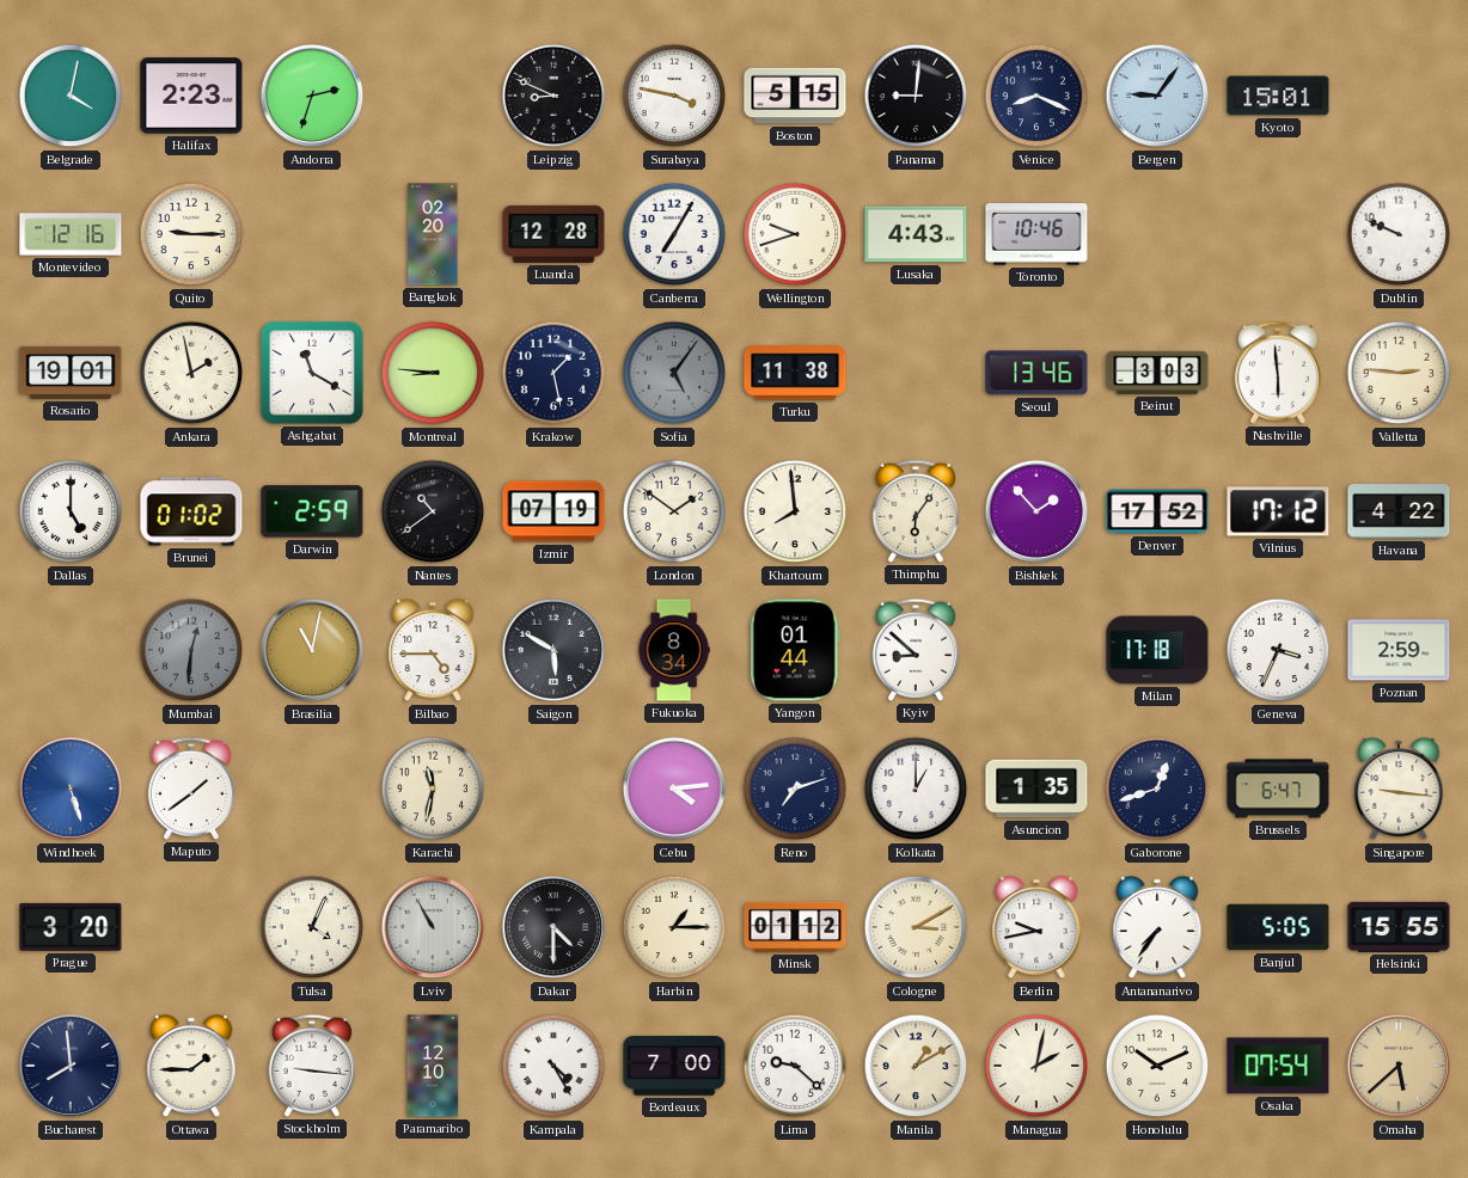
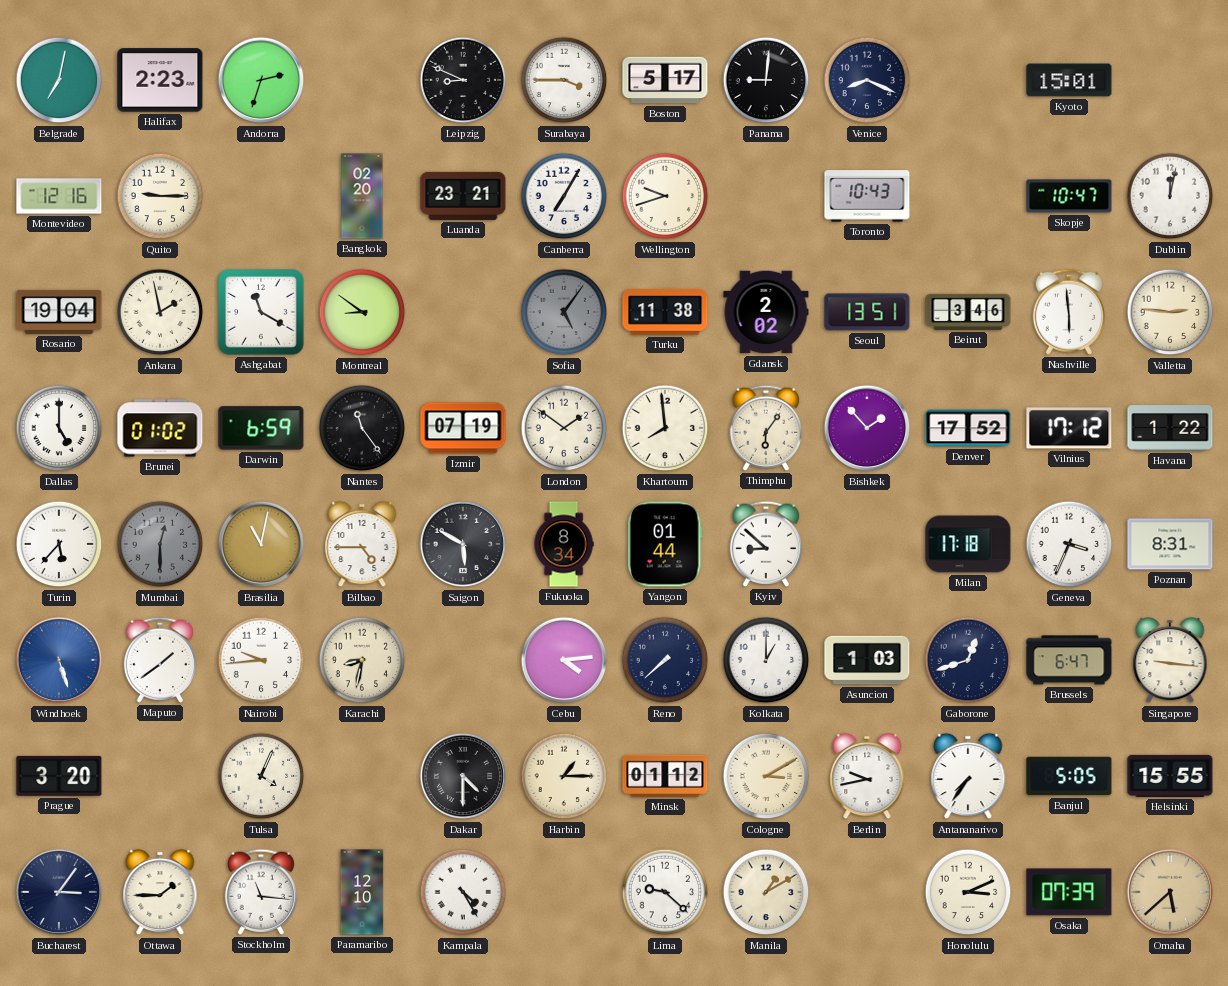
Belgrade: 4:02 -> 7:02 (59, 80)
Surabaya: 3:47 -> 3:45 (564, 80)
Boston: 5:15 -> 5:17 (665, 80)
Bergen: 9:06 -> none (1157, 96)
Luanda: 12:28 -> 23:21 (463, 196)
Lusaka: 4:43 -> none (916, 234)
Toronto: 10:46 -> 10:43 (867, 196)
Skopje: none -> 10:47 (1069, 196)
Dublin: 9:49 -> 12:02 (1170, 196)
Rosario: 19:01 -> 19:04 (59, 312)
Montreal: 8:46 -> 8:51 (362, 312)
Krakow: 1:28 -> none (553, 373)
Gdansk: none -> 2:02 (766, 312)
Seoul: 13:46 -> 13:51 (867, 312)
Beirut: 3:03 -> 3:46 (968, 312)
Darwin: 2:59 -> 6:59 (261, 428)
Nantes: 10:39 -> 11:24 (362, 428)
Havana: 4:22 -> 1:22 (1170, 428)
Turin: none -> 5:37 (59, 544)
Mumbai: 12:31 -> 12:30 (160, 544)
Poznan: 2:59 -> 8:31 (1170, 544)
Nairobi: none -> 9:44 (261, 660)
Karachi: 11:32 -> 8:32 (362, 660)
Reno: 7:12 -> 7:38 (665, 660)
Asuncion: 1:35 -> 1:03 (867, 660)
Lviv: 10:55 -> none (433, 927)
Bucharest: 7:59 -> 3:06 (59, 892)
Stockholm: 9:16 -> 11:16 (260, 892)
Bordeaux: 7:00 -> none (674, 1066)
Managua: 2:02 -> none (1036, 1066)
Honolulu: 10:11 -> 3:11 (968, 892)
Osaka: 07:54 -> 07:39 (1069, 892)
